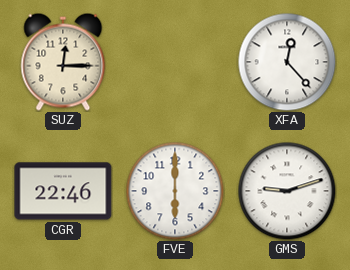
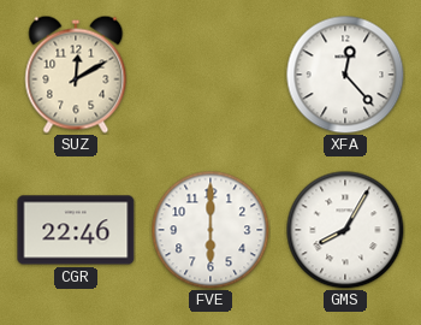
SUZ: 12:15 -> 12:10 (76, 75)
GMS: 9:12 -> 8:05 (345, 230)
